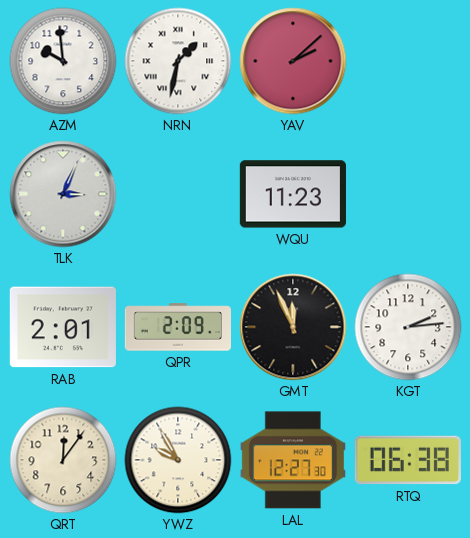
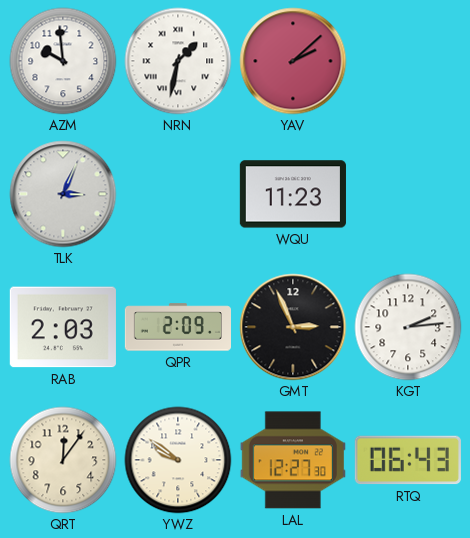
RAB: 2:01 -> 2:03 (63, 327)
GMT: 11:56 -> 2:56 (293, 327)
YWZ: 9:55 -> 9:51 (178, 460)
RTQ: 06:38 -> 06:43 (408, 460)
